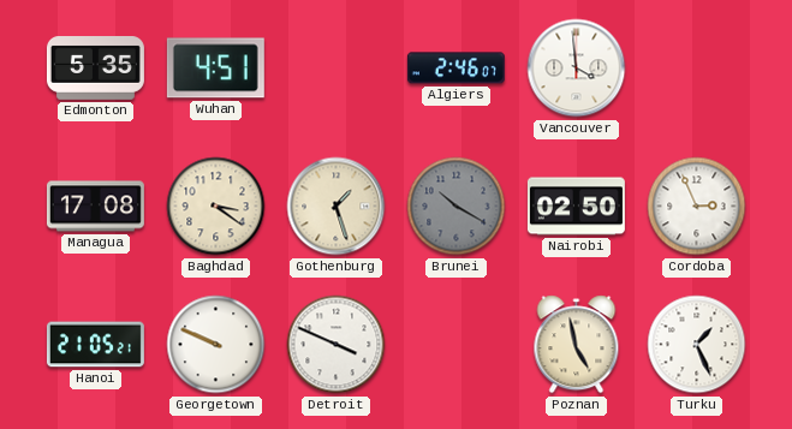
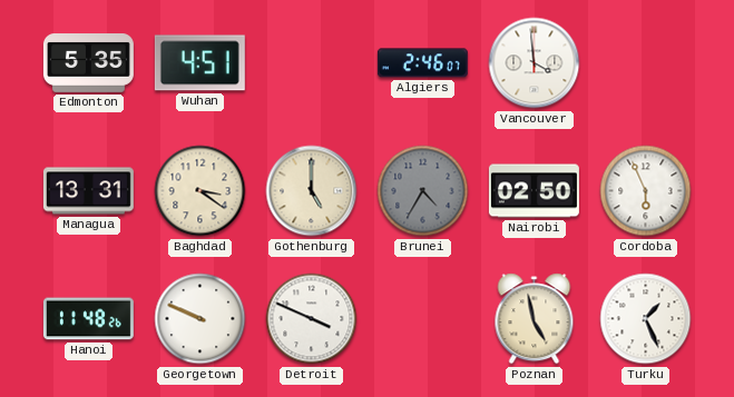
Managua: 17:08 -> 13:31 (88, 191)
Gothenburg: 1:27 -> 5:00 (312, 191)
Brunei: 10:20 -> 4:35 (423, 191)
Cordoba: 2:56 -> 5:56 (646, 191)
Hanoi: 21:05 -> 11:48 (88, 319)
